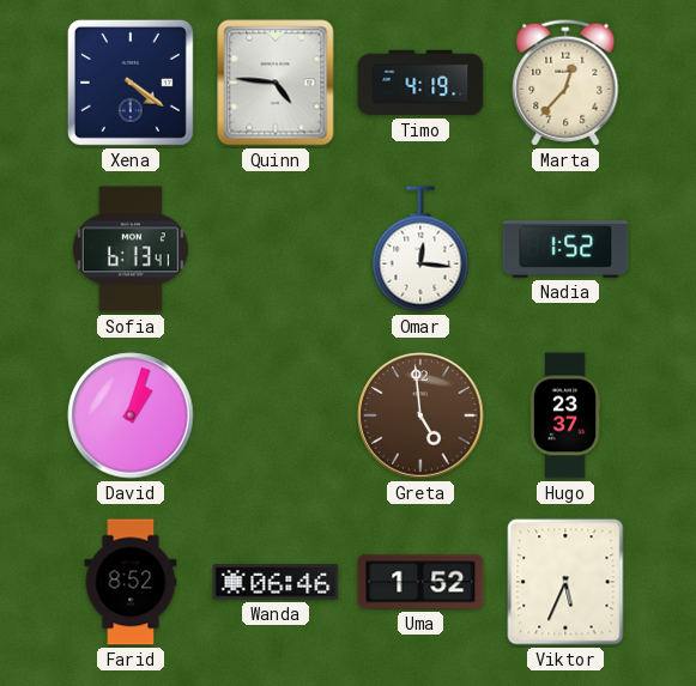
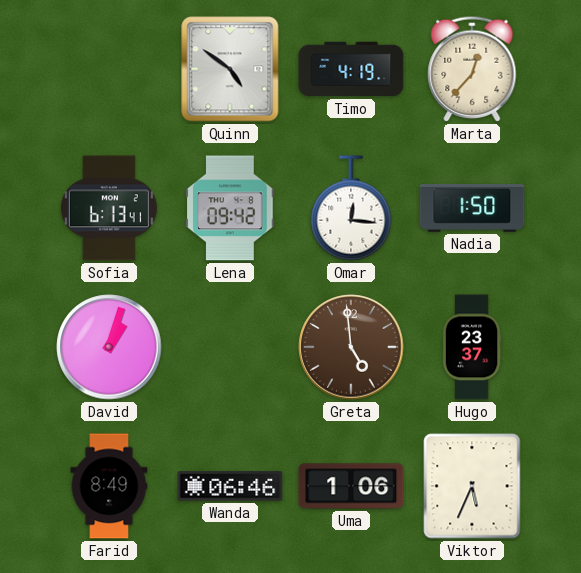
Xena: 4:21 -> none (131, 83)
Quinn: 4:46 -> 4:51 (230, 69)
Lena: none -> 09:42 (230, 208)
Nadia: 1:52 -> 1:50 (472, 209)
Farid: 8:52 -> 8:49 (109, 486)
Uma: 1:52 -> 1:06 (351, 486)
